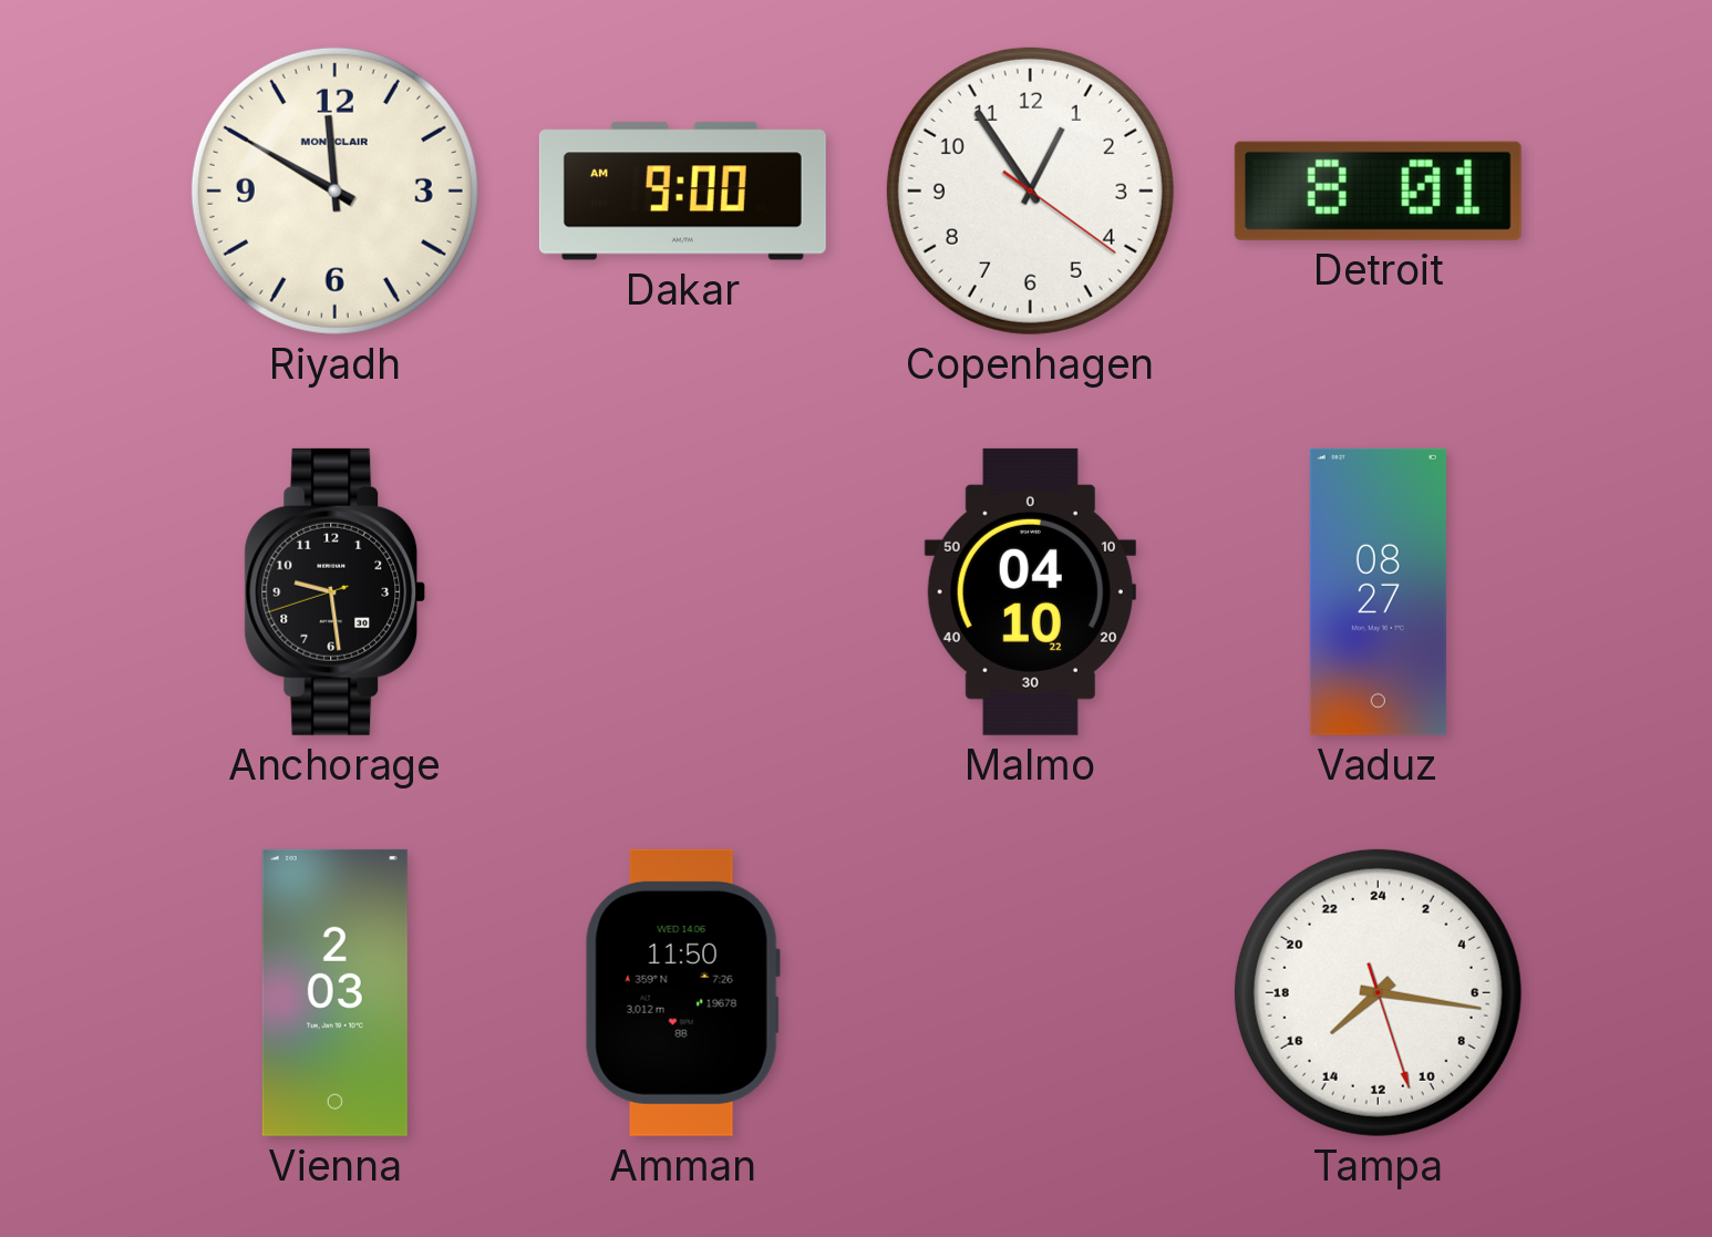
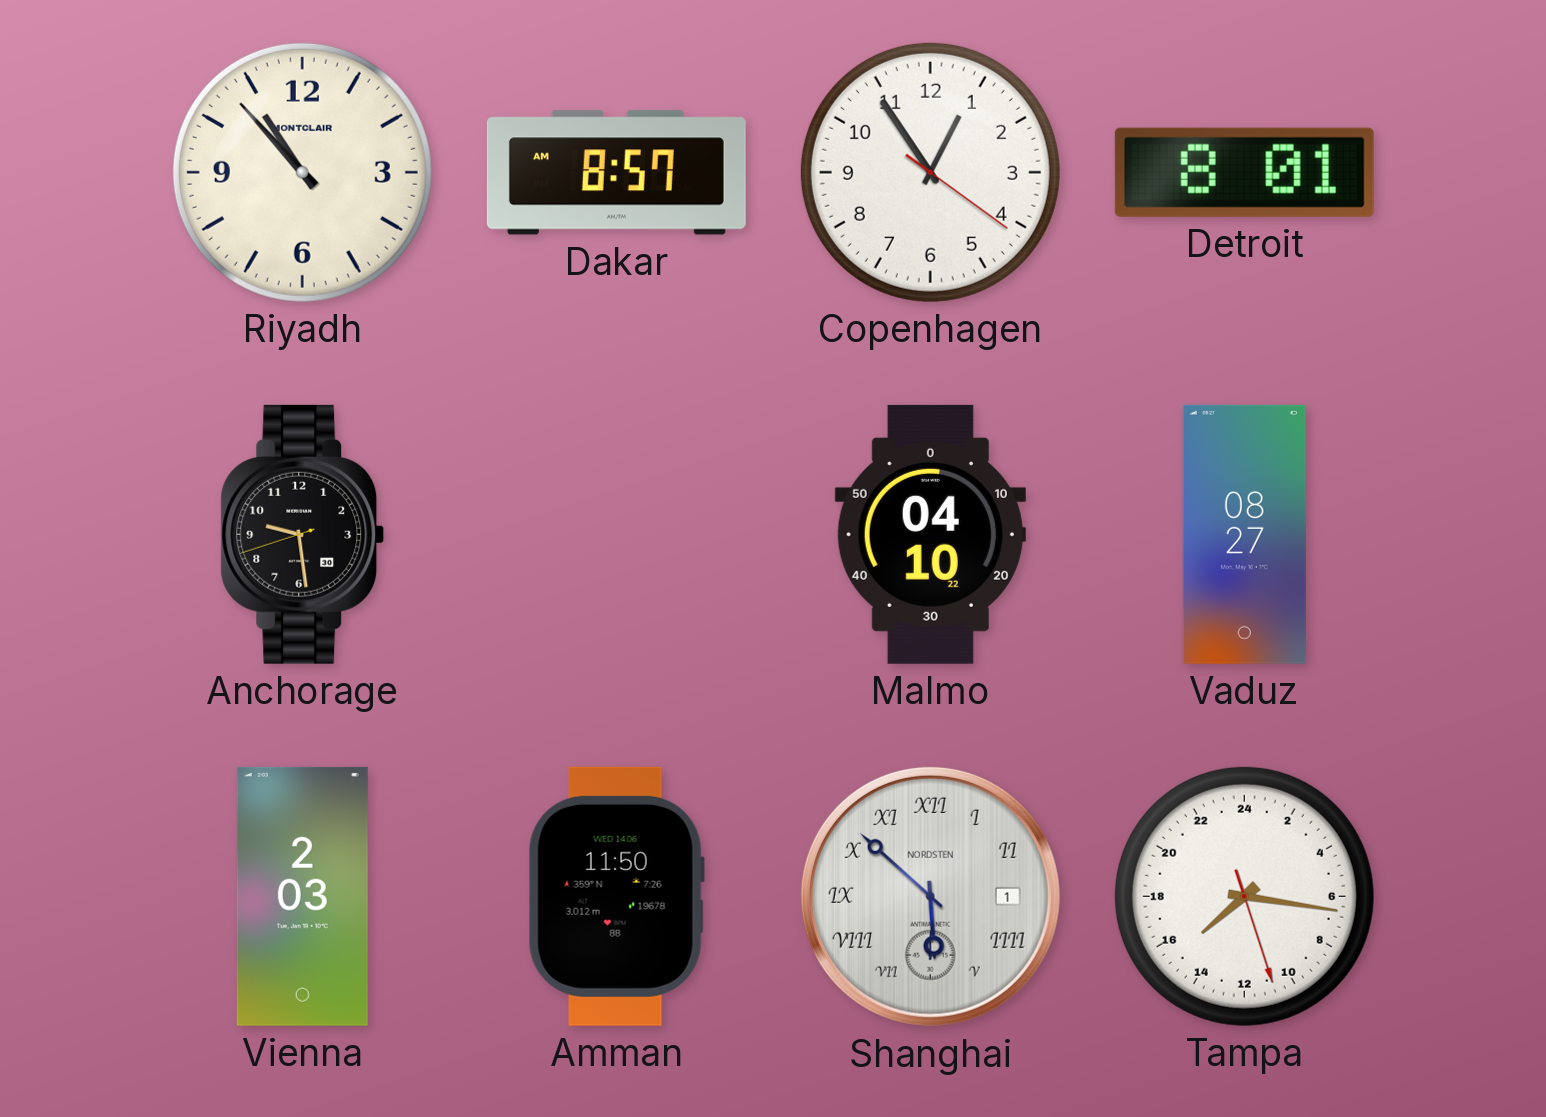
Riyadh: 11:50 -> 10:53 (302, 172)
Dakar: 9:00 -> 8:57 (616, 173)
Shanghai: none -> 5:52 (930, 896)
